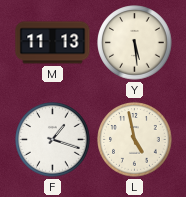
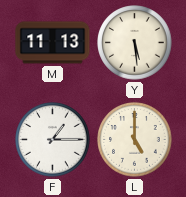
F: 1:18 -> 1:15 (53, 140)
L: 4:58 -> 5:00 (135, 140)
